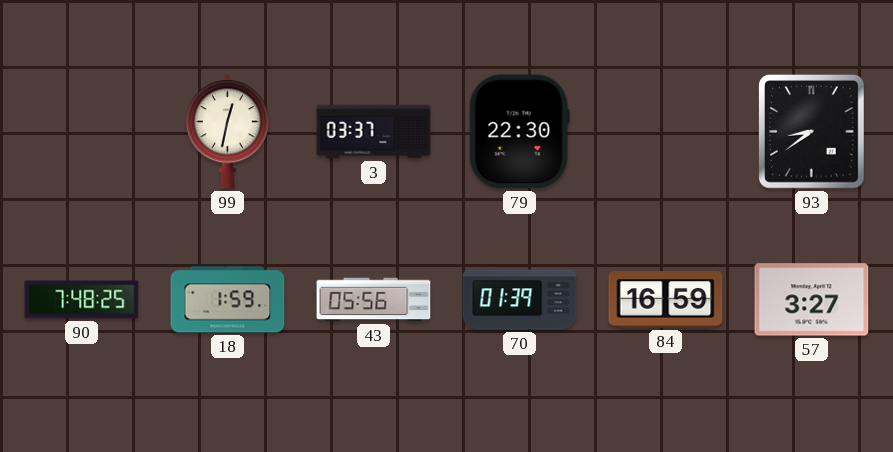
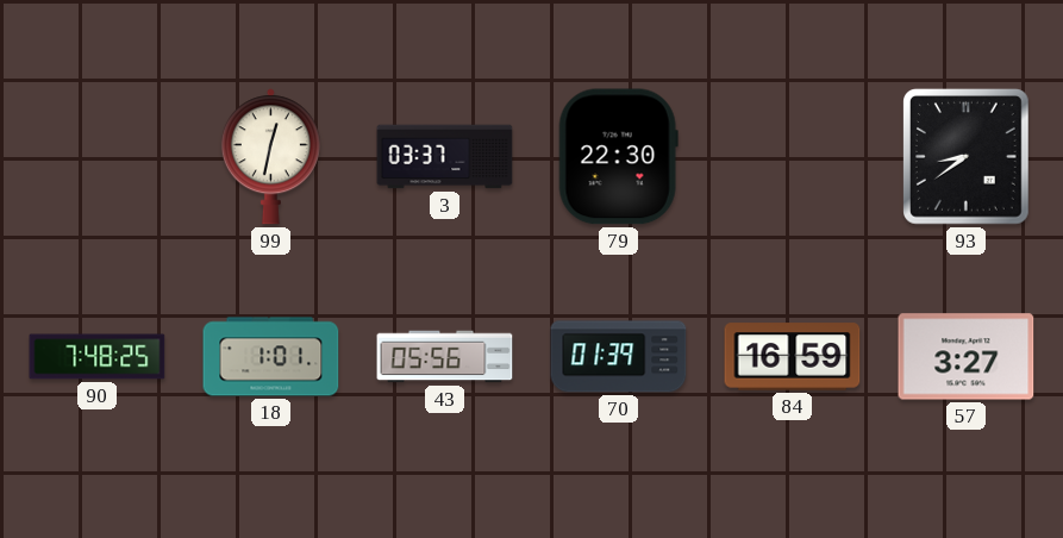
18: 1:59 -> 1:01 (271, 357)
